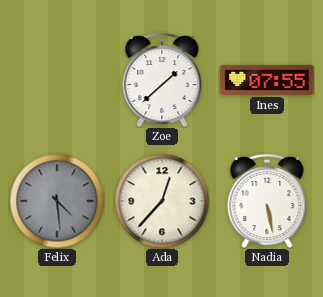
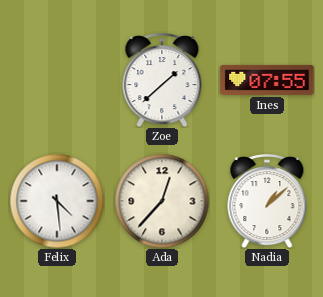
Felix dial: grey -> white (57, 201)
Nadia: 5:28 -> 1:08 (267, 201)
